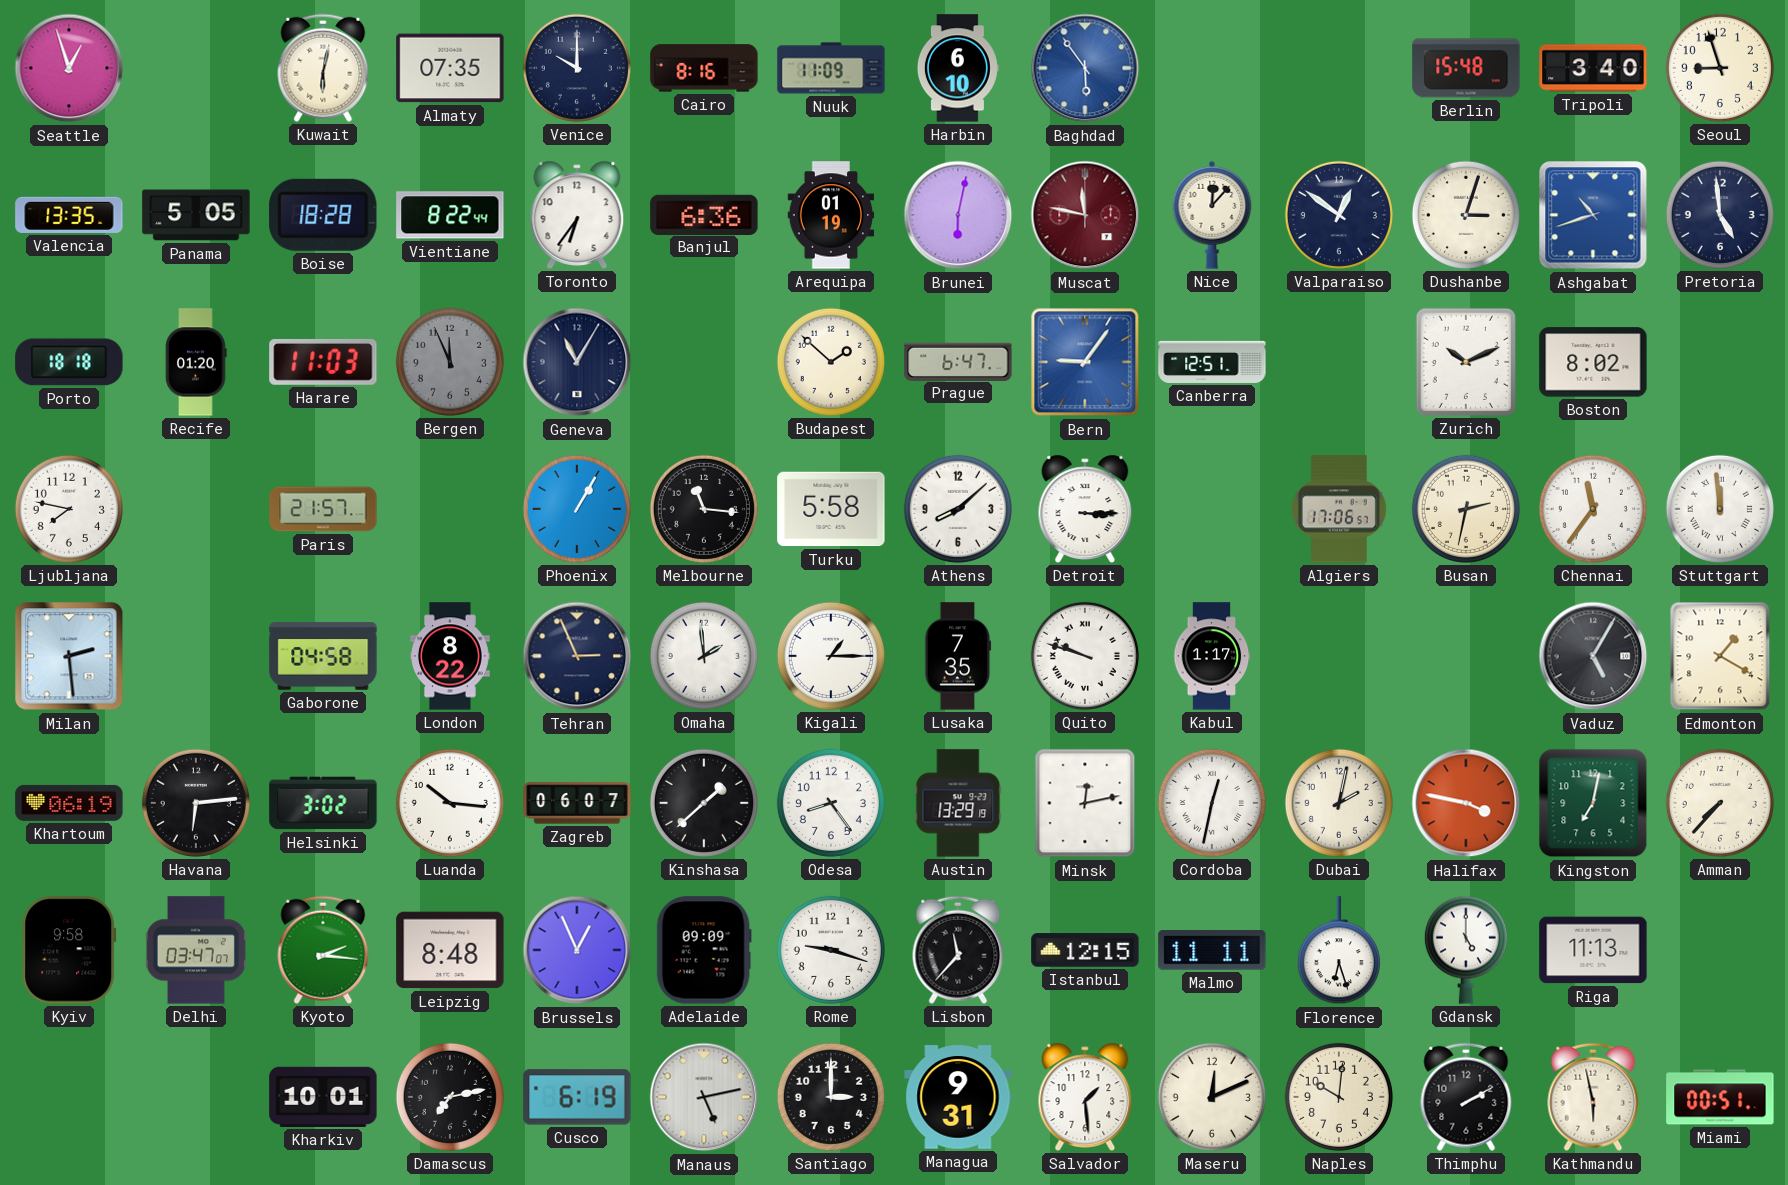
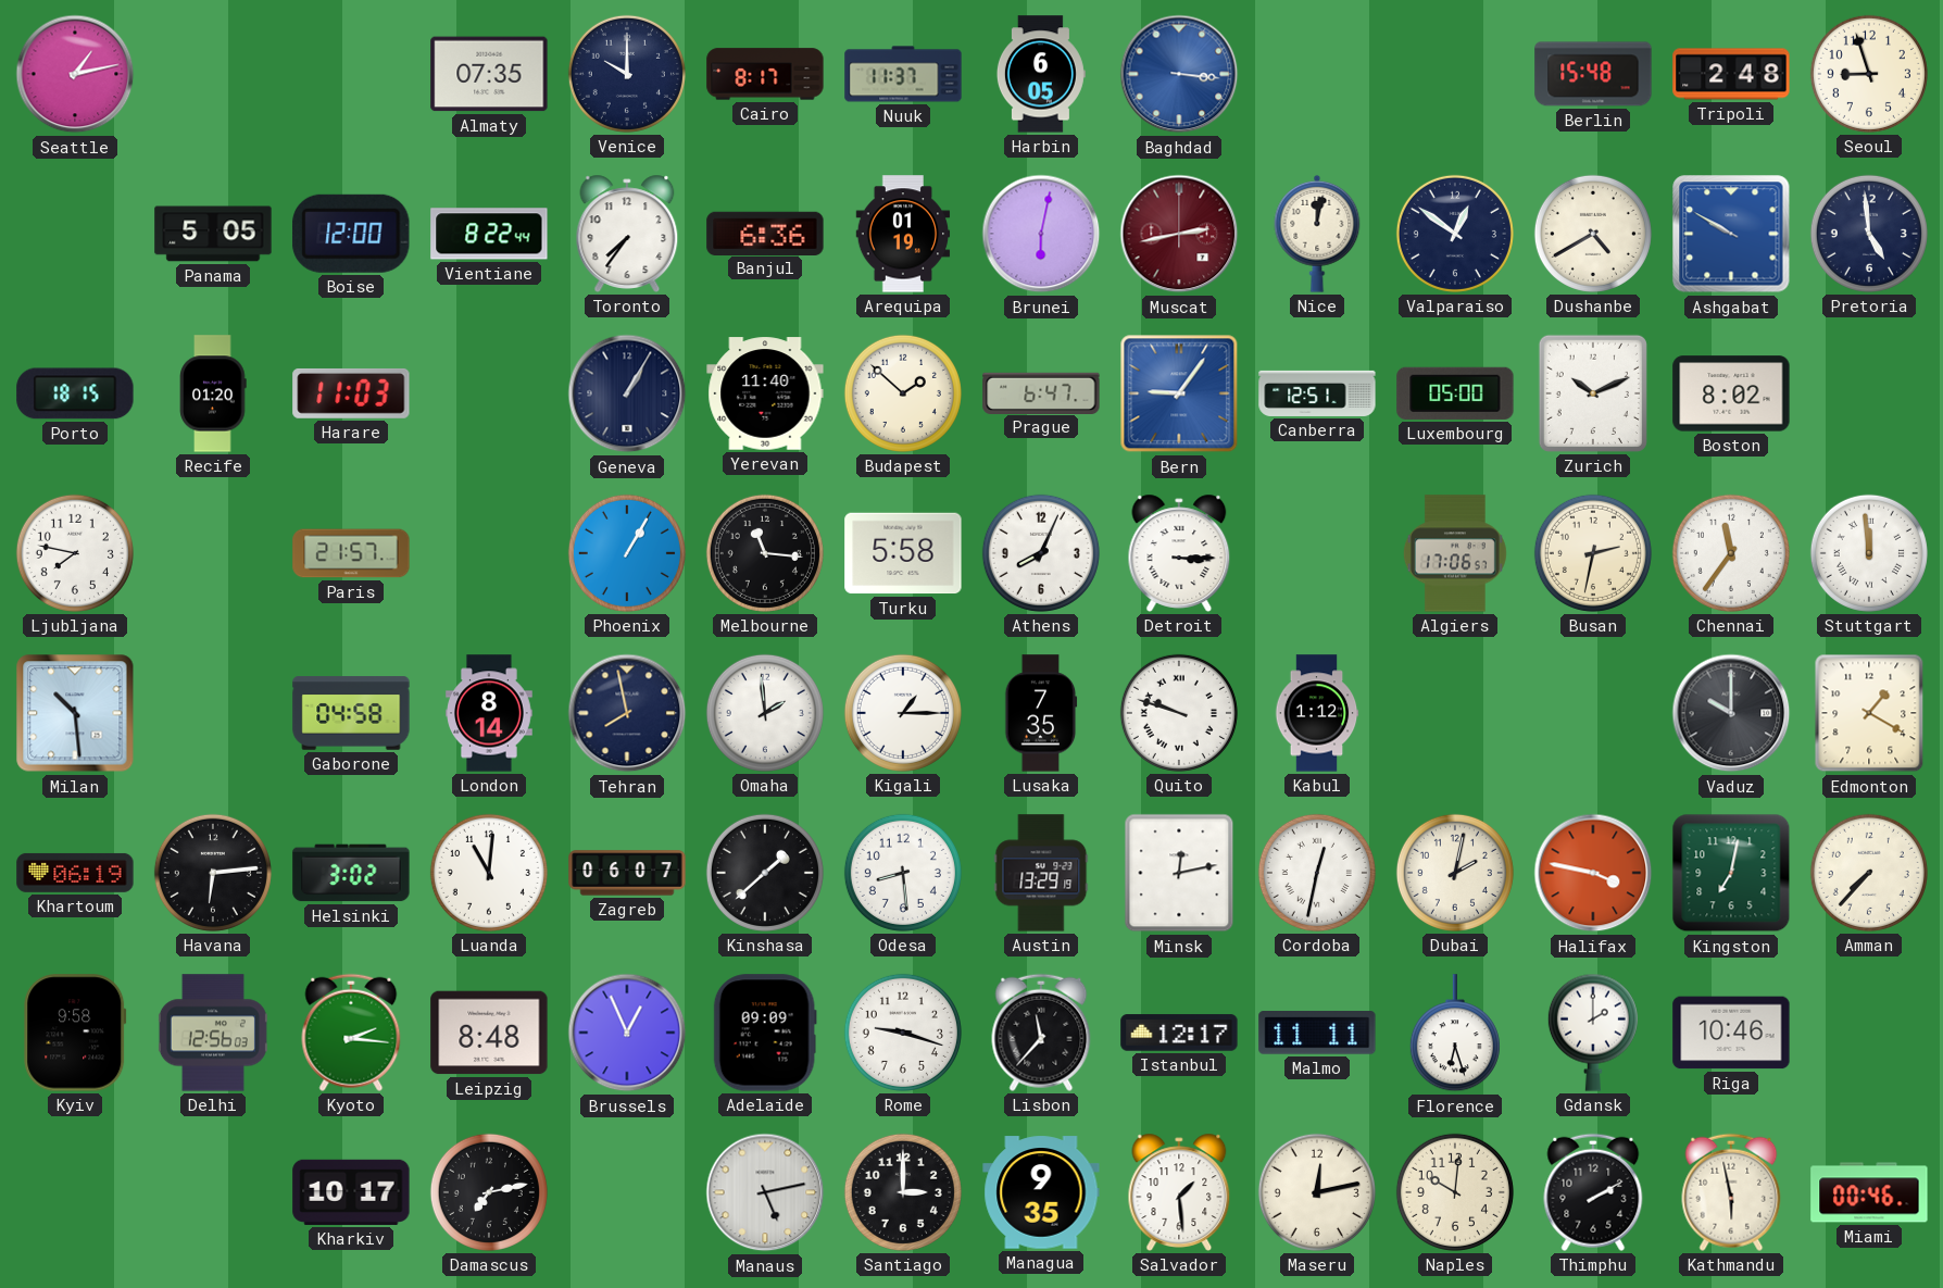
Seattle: 12:57 -> 1:13 (75, 74)
Kuwait: 6:02 -> none (323, 68)
Cairo: 8:16 -> 8:17 (765, 74)
Nuuk: 11:09 -> 11:37 (903, 74)
Harbin: 6:10 -> 6:05 (1041, 74)
Baghdad: 5:54 -> 3:16 (1179, 74)
Tripoli: 3:40 -> 2:48 (1731, 74)
Valencia: 13:35 -> none (69, 215)
Boise: 18:28 -> 12:00 (351, 234)
Toronto: 6:36 -> 7:36 (627, 234)
Muscat: 11:47 -> 2:43 (1179, 234)
Nice: 12:07 -> 12:02 (1317, 234)
Dushanbe: 3:03 -> 4:40 (1593, 234)
Ashgabat: 10:42 -> 9:50 (1731, 234)
Porto: 18:18 -> 18:15 (75, 393)
Bergen: 11:56 -> none (450, 362)
Geneva: 11:05 -> 1:05 (627, 393)
Yerevan: none -> 11:40 (765, 393)
Luxembourg: none -> 05:00 (1455, 393)
Athens: 8:08 -> 8:04 (1041, 553)
Milan: 2:29 -> 10:29 (75, 713)
London: 8:22 -> 8:14 (489, 713)
Tehran: 2:56 -> 7:58 (627, 713)
Kabul: 1:17 -> 1:12 (1317, 713)
Vaduz: 5:05 -> 10:00 (1731, 713)
Luanda: 10:16 -> 11:01 (489, 873)
Odesa: 8:24 -> 8:29 (903, 873)
Delhi: 03:47 -> 12:56 (213, 1033)
Istanbul: 12:15 -> 12:17 (1179, 1033)
Gdansk: 5:00 -> 2:00 (1593, 1033)
Riga: 11:13 -> 10:46 (1731, 1033)
Kharkiv: 10:01 -> 10:17 (351, 1192)
Cusco: 6:19 -> none (577, 1097)
Managua: 9:31 -> 9:35 (1041, 1192)
Maseru: 12:11 -> 12:13 (1317, 1192)
Miami: 00:51 -> 00:46 (1869, 1192)
